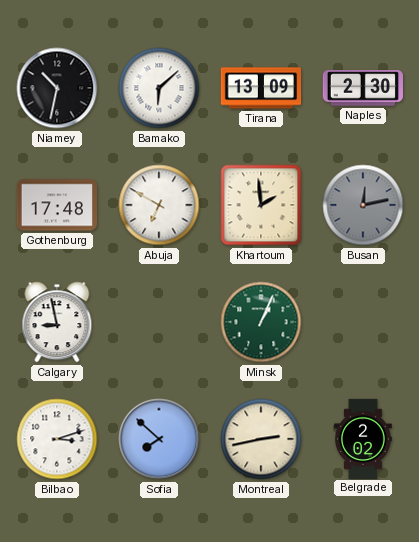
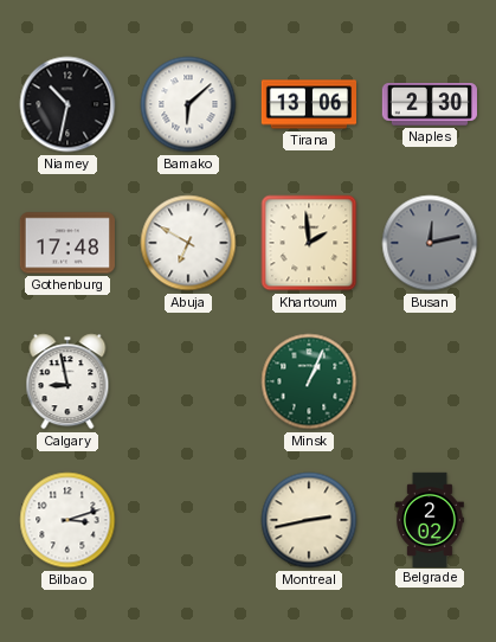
Tirana: 13:09 -> 13:06 (308, 104)
Sofia: 7:52 -> none (159, 439)
